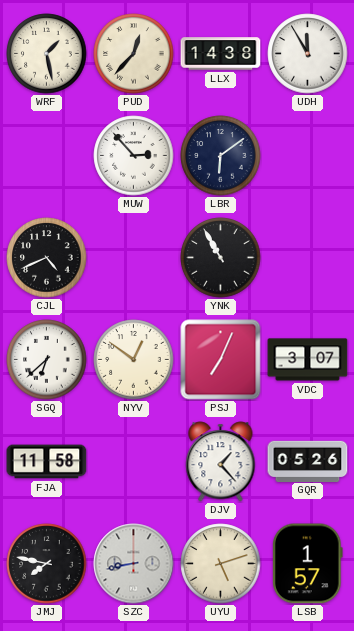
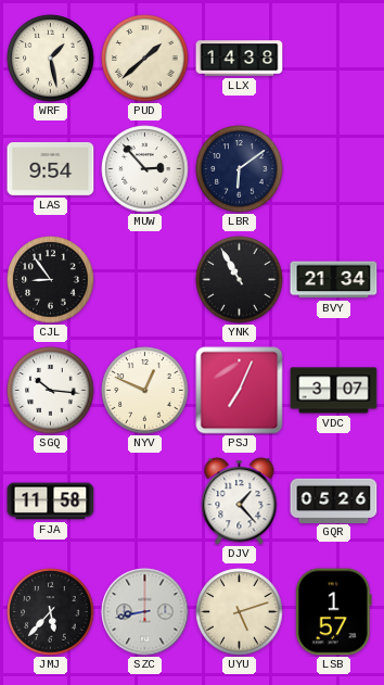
PUD: 12:37 -> 1:38 (145, 59)
UDH: 11:55 -> none (308, 54)
LAS: none -> 9:54 (51, 168)
CJL: 4:41 -> 8:54 (51, 280)
BVY: none -> 21:34 (334, 280)
SGQ: 6:38 -> 10:16 (51, 391)
NYV: 12:51 -> 12:49 (145, 391)
JMJ: 7:47 -> 5:37 (51, 612)
